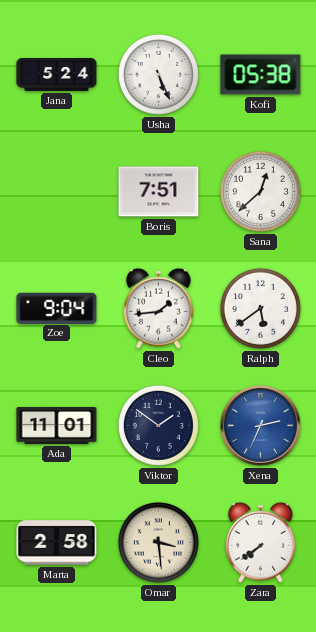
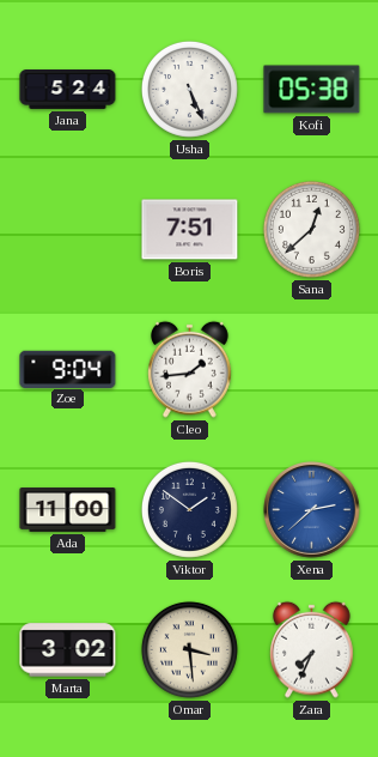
Ralph: 5:39 -> none (260, 308)
Ada: 11:01 -> 11:00 (68, 510)
Xena: 2:34 -> 2:38 (312, 510)
Marta: 2:58 -> 3:02 (68, 650)
Zara: 7:39 -> 7:34 (312, 649)
